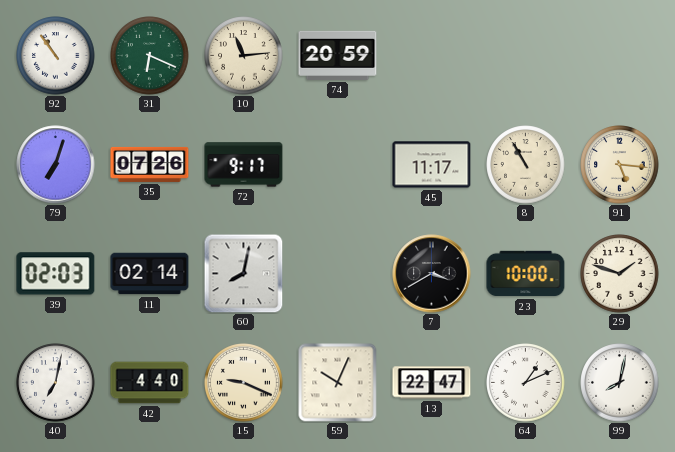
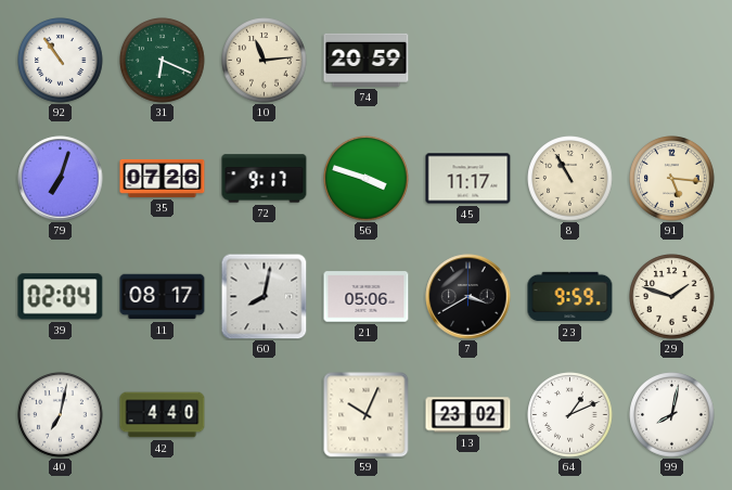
56: none -> 3:48 (367, 179)
39: 02:03 -> 02:04 (61, 297)
11: 02:14 -> 08:17 (163, 297)
21: none -> 05:06 (367, 297)
23: 10:00 -> 9:59 (570, 297)
15: 9:19 -> none (244, 383)
13: 22:47 -> 23:02 (468, 415)
